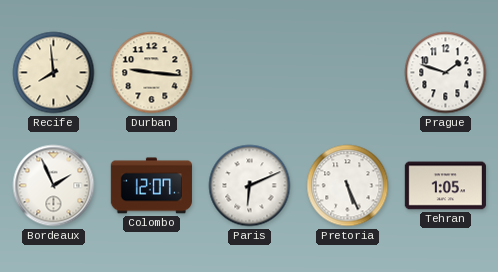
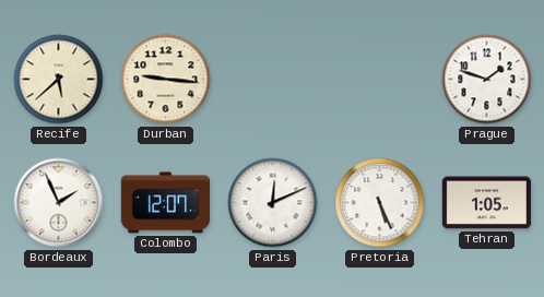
Recife: 7:59 -> 5:38 (59, 80)
Paris: 6:11 -> 12:11 (273, 203)
